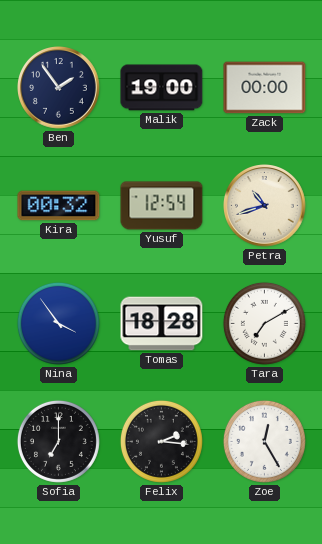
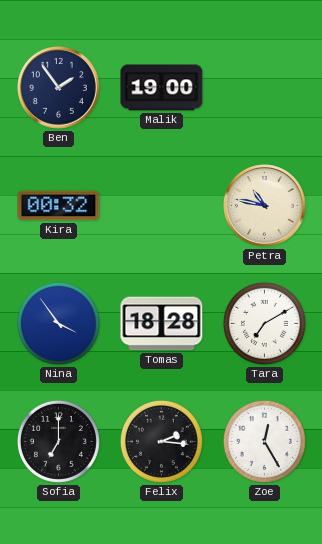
Zack: 00:00 -> none (265, 88)
Yusuf: 12:54 -> none (162, 206)
Petra: 10:42 -> 10:47 (265, 206)
